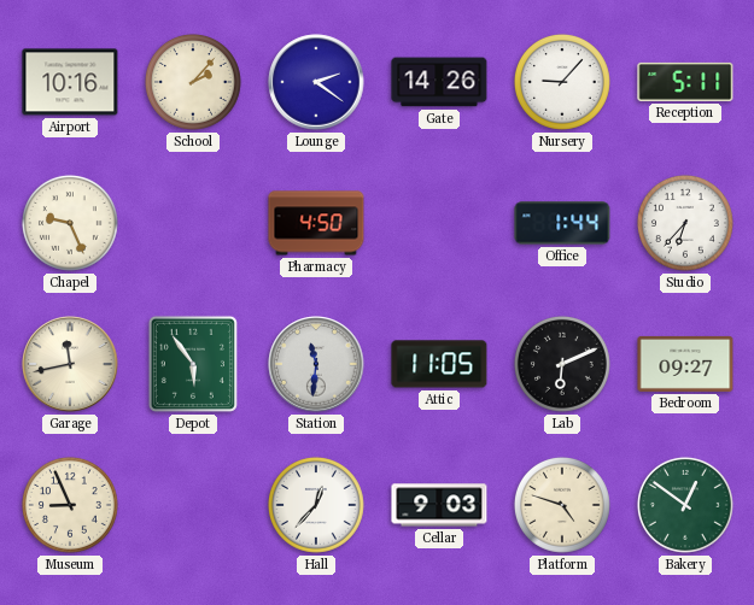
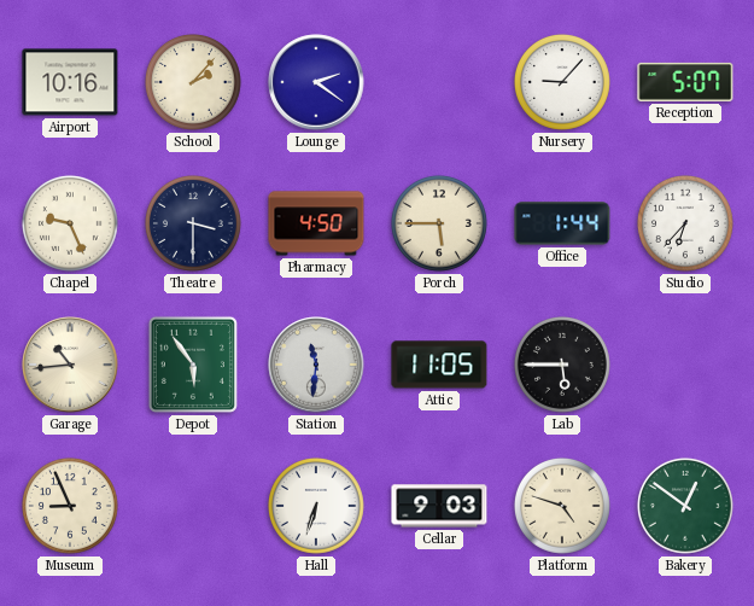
Gate: 14:26 -> none (439, 82)
Reception: 5:11 -> 5:07 (685, 82)
Theatre: none -> 3:30 (193, 223)
Porch: none -> 5:45 (439, 223)
Garage: 11:43 -> 10:44 (70, 365)
Lab: 6:11 -> 5:45 (562, 365)
Bedroom: 09:27 -> none (685, 364)
Hall: 12:37 -> 6:33 (316, 506)
